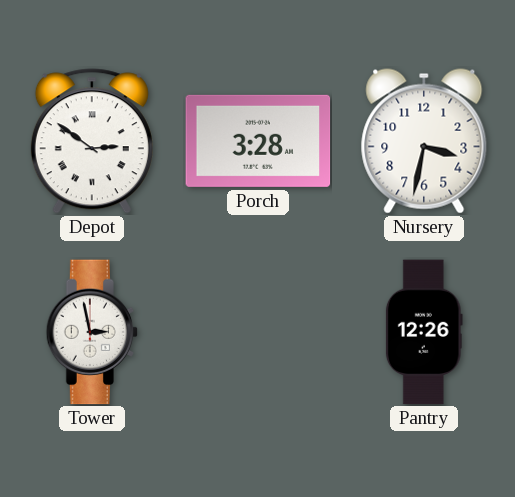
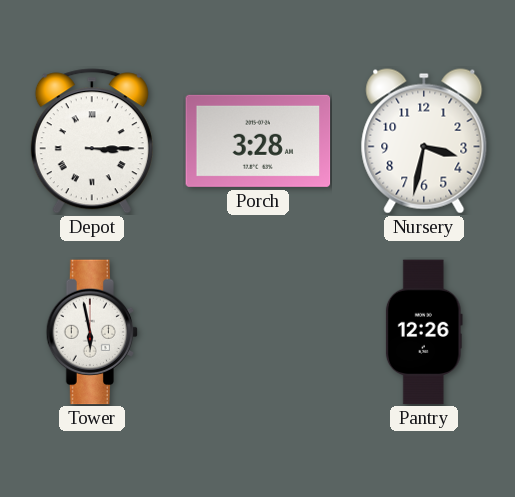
Depot: 2:51 -> 3:15 (92, 141)
Tower: 2:58 -> 5:58 (92, 332)
